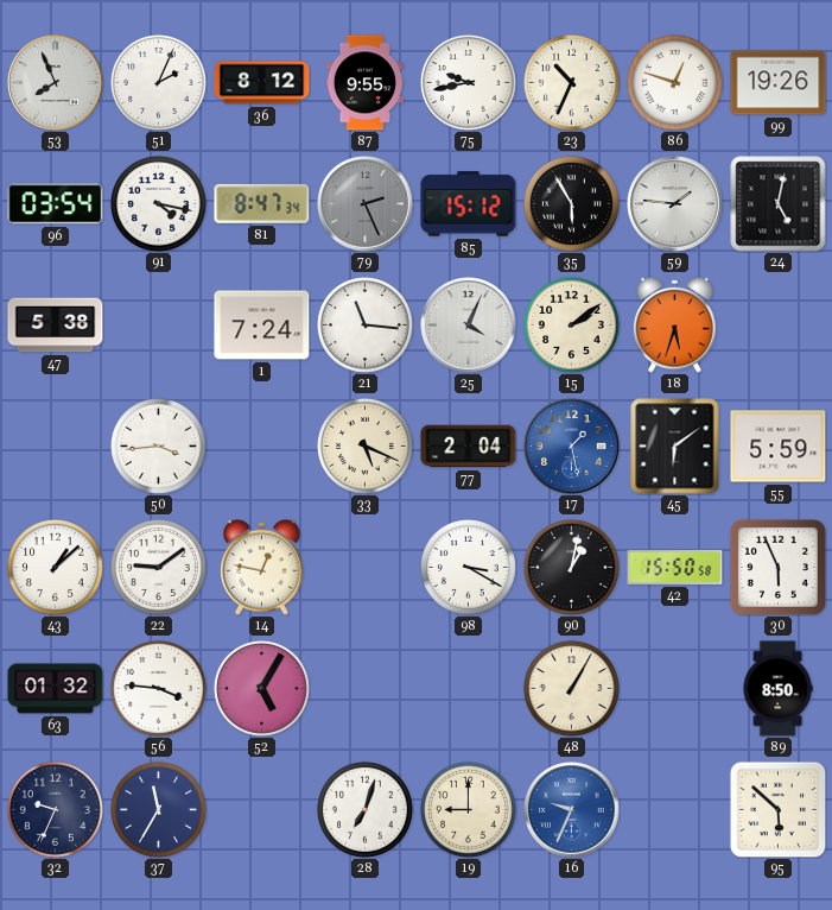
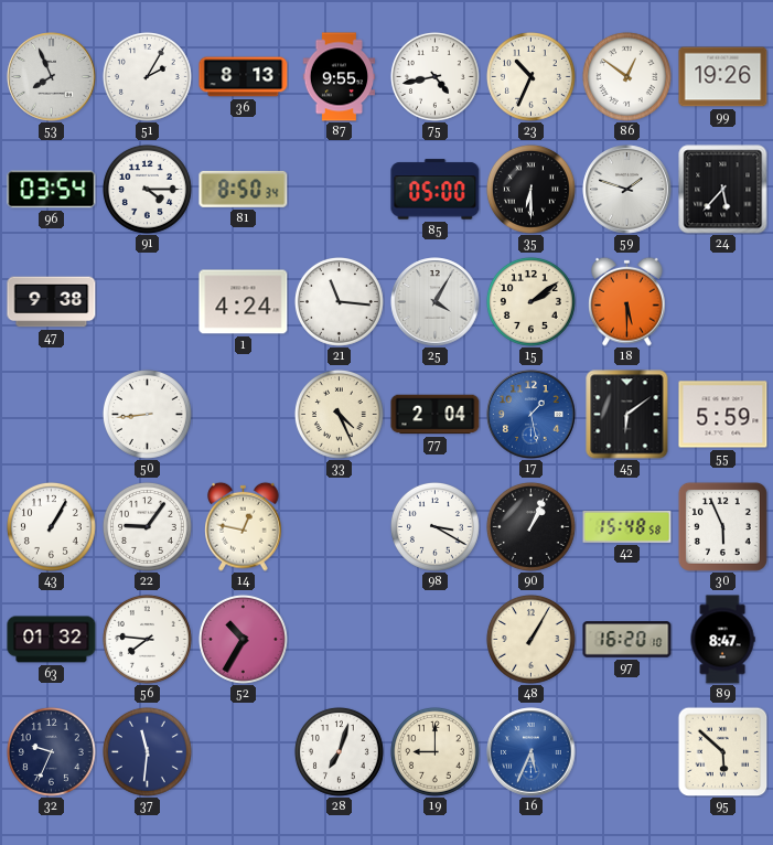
51: 2:04 -> 2:05 (147, 76)
36: 8:12 -> 8:13 (244, 77)
75: 9:43 -> 4:43 (434, 76)
86: 12:48 -> 12:51 (626, 76)
91: 4:17 -> 4:15 (147, 189)
81: 8:47 -> 8:50 (244, 189)
79: 2:26 -> none (366, 204)
85: 15:12 -> 05:00 (436, 190)
35: 5:55 -> 6:30 (530, 189)
59: 1:46 -> 1:48 (627, 190)
24: 5:02 -> 5:37 (723, 190)
47: 5:38 -> 9:38 (52, 302)
1: 7:24 -> 4:24 (244, 302)
25: 4:04 -> 4:05 (436, 302)
18: 5:33 -> 5:30 (627, 301)
50: 3:44 -> 8:44 (147, 414)
33: 5:19 -> 4:26 (339, 414)
43: 1:08 -> 1:05 (51, 526)
22: 9:09 -> 9:06 (147, 526)
90: 1:02 -> 1:04 (530, 526)
42: 15:50 -> 15:48 (627, 526)
56: 3:46 -> 7:46 (147, 639)
52: 5:05 -> 10:35 (243, 639)
97: none -> 16:20 (627, 640)
89: 8:50 -> 8:47 (722, 640)
37: 11:35 -> 11:31 (147, 751)
16: 9:34 -> 5:34 (532, 752)
